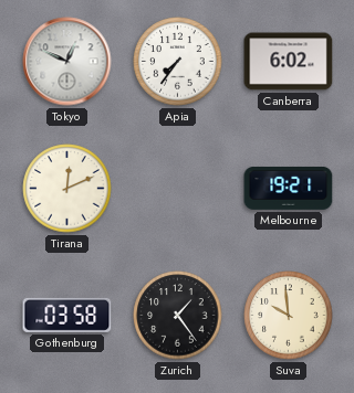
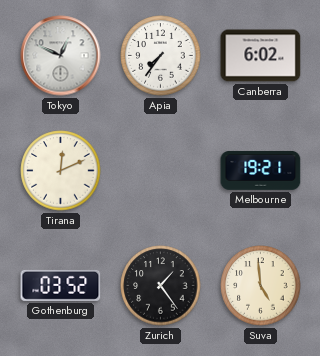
Gothenburg: 03:58 -> 03:52 (61, 285)
Suva: 9:59 -> 4:59 (261, 286)
